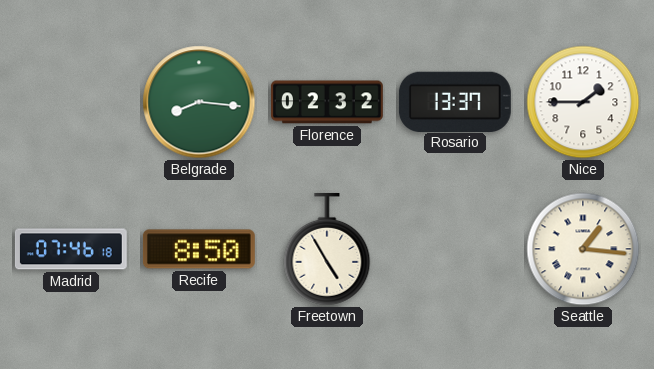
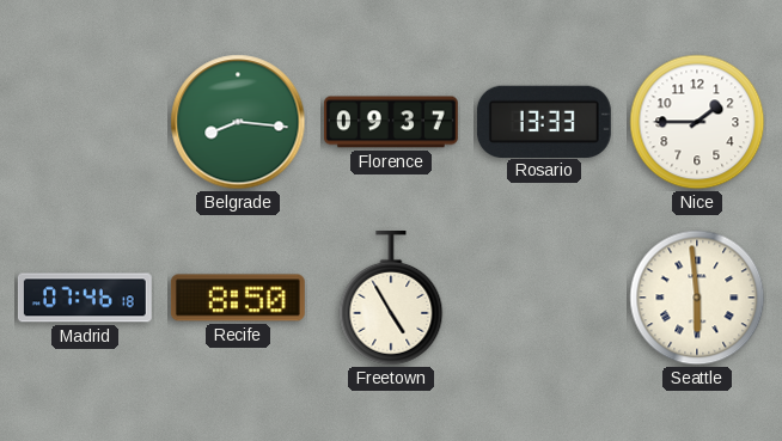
Florence: 02:32 -> 09:37 (391, 122)
Rosario: 13:37 -> 13:33 (544, 121)
Seattle: 1:16 -> 5:59 (697, 298)
